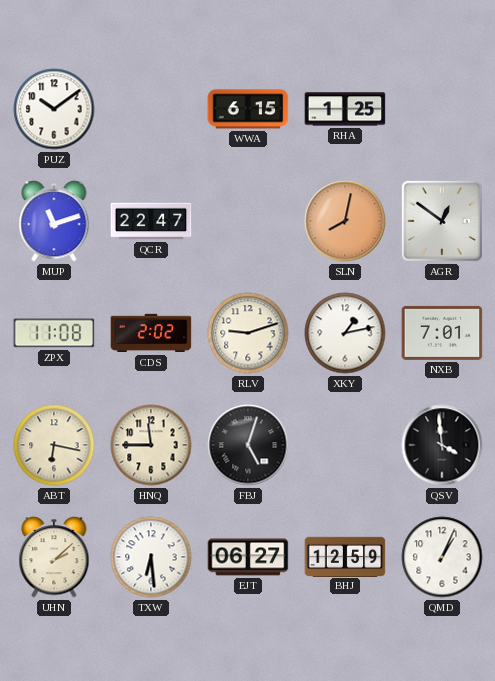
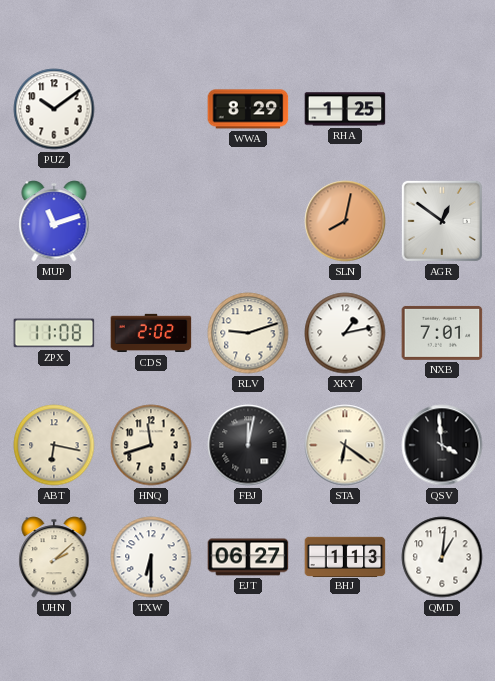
WWA: 6:15 -> 8:29 (248, 109)
QCR: 22:47 -> none (151, 221)
HNQ: 11:45 -> 11:42 (151, 445)
FBJ: 5:03 -> 12:02 (248, 445)
STA: none -> 6:21 (345, 445)
TXW: 6:29 -> 6:30 (151, 557)
BHJ: 12:59 -> 1:13 (345, 556)
QMD: 1:04 -> 1:01 (442, 557)
